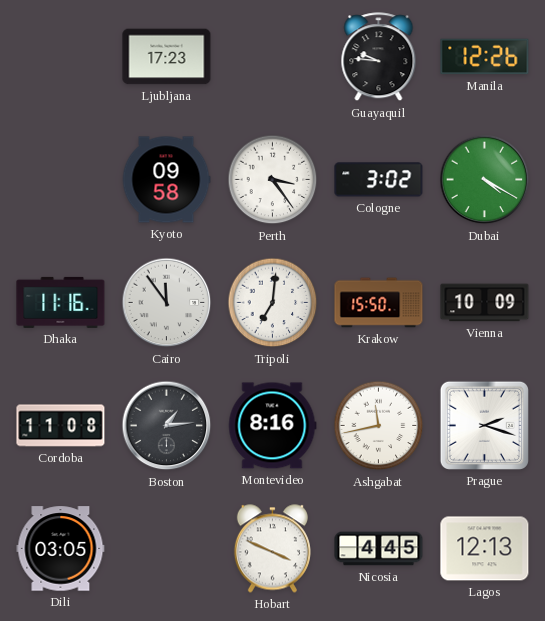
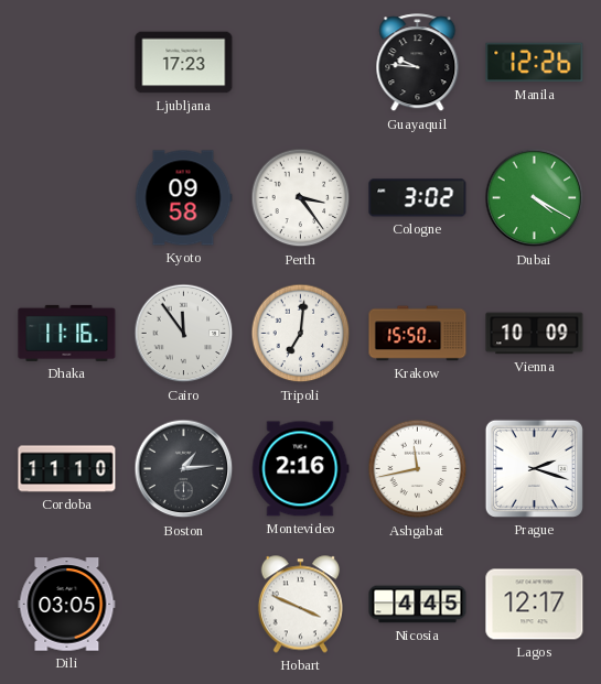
Cordoba: 11:08 -> 11:10 (67, 469)
Montevideo: 8:16 -> 2:16 (300, 469)
Lagos: 12:13 -> 12:17 (535, 605)
